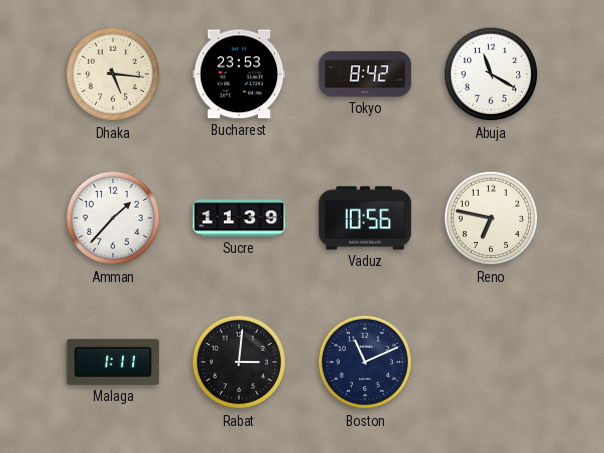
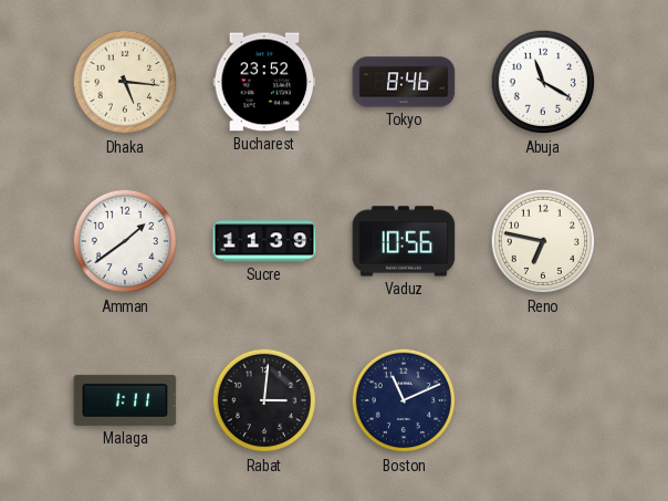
Bucharest: 23:53 -> 23:52 (264, 82)
Tokyo: 8:42 -> 8:46 (404, 82)
Amman: 1:37 -> 1:39 (125, 241)
